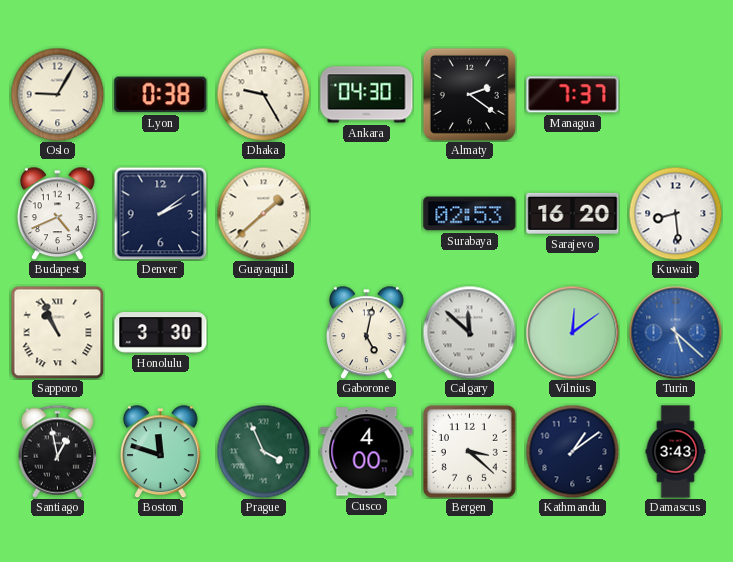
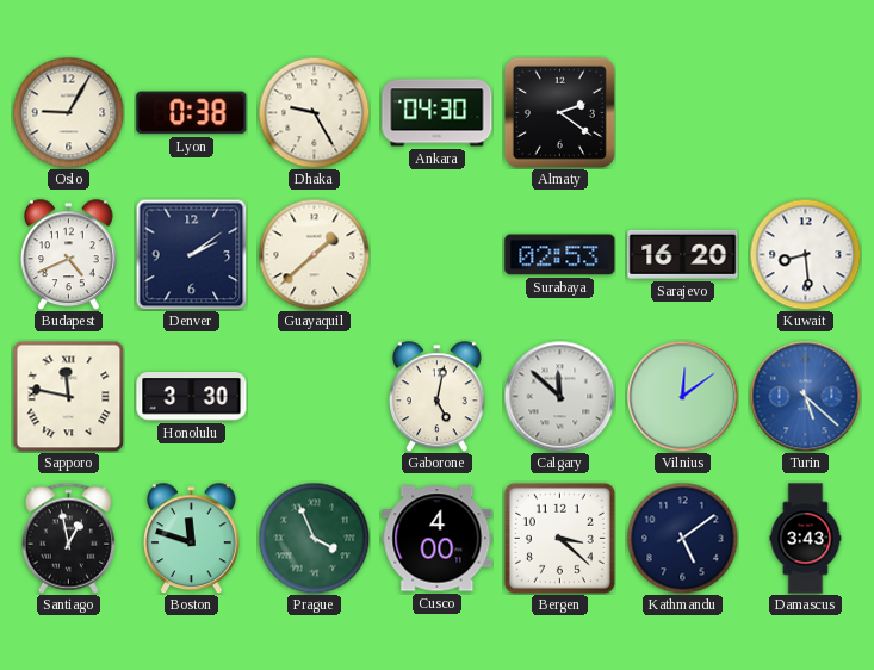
Managua: 7:37 -> none (573, 95)
Sapporo: 10:56 -> 11:47 (68, 396)
Kathmandu: 1:09 -> 5:09 (682, 538)
